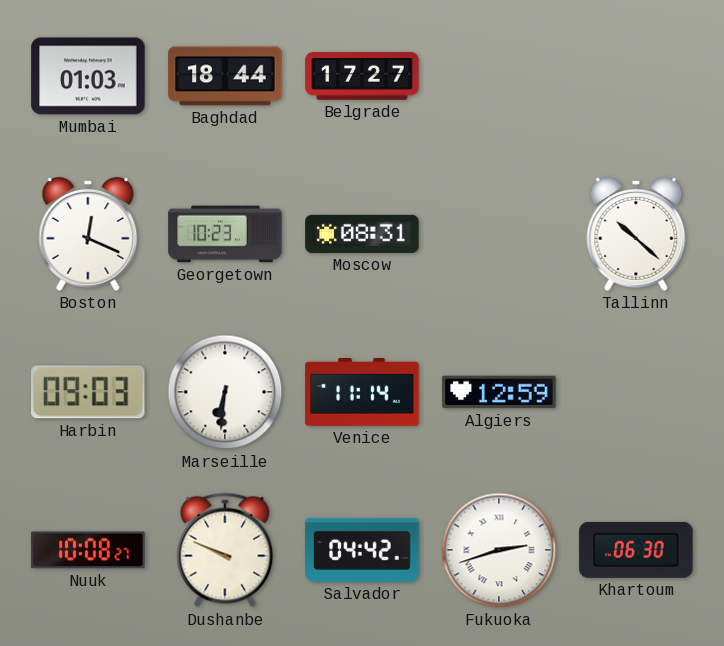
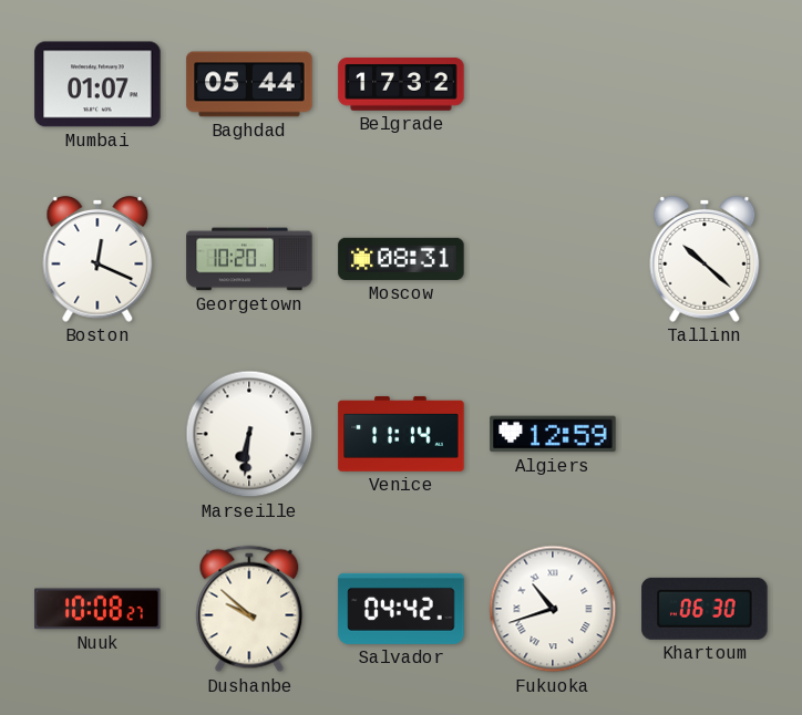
Mumbai: 01:03 -> 01:07 (97, 84)
Baghdad: 18:44 -> 05:44 (249, 84)
Belgrade: 17:27 -> 17:32 (401, 84)
Georgetown: 10:23 -> 10:20 (249, 259)
Harbin: 09:03 -> none (88, 392)
Dushanbe: 9:49 -> 9:52 (249, 609)
Fukuoka: 2:42 -> 10:42 (553, 609)
